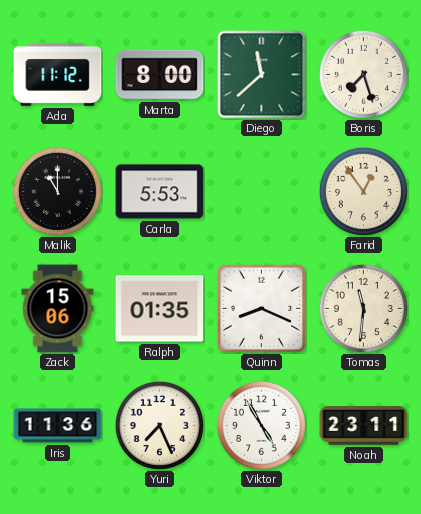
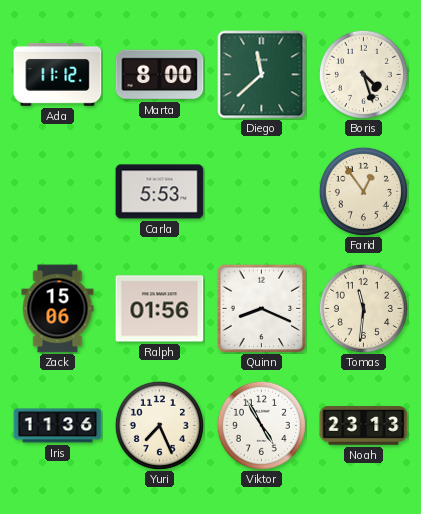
Boris: 7:27 -> 4:27 (363, 74)
Malik: 11:00 -> none (57, 191)
Ralph: 01:35 -> 01:56 (160, 309)
Noah: 23:11 -> 23:13 (364, 426)
